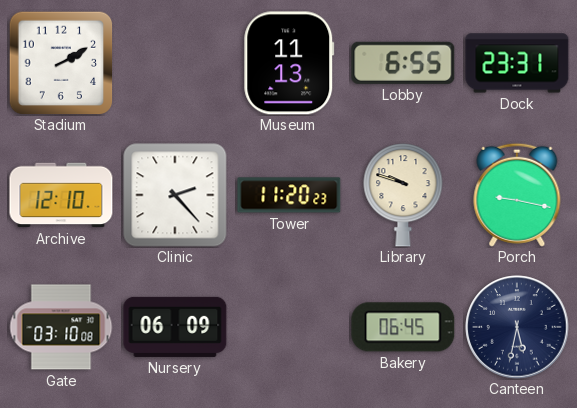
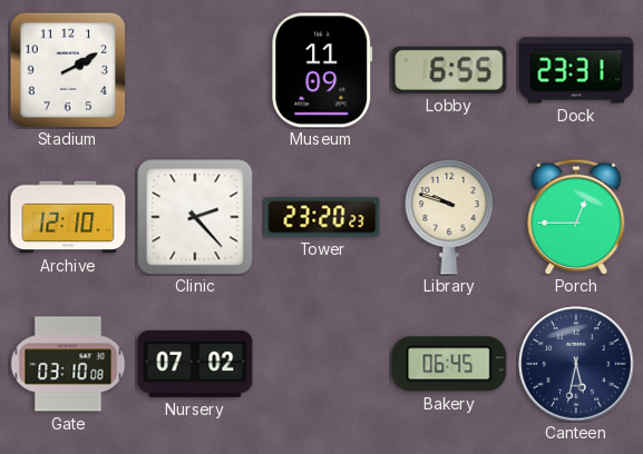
Museum: 11:13 -> 11:09 (322, 70)
Tower: 11:20 -> 23:20 (322, 217)
Porch: 9:17 -> 12:45 (576, 217)
Nursery: 06:09 -> 07:02 (195, 364)
